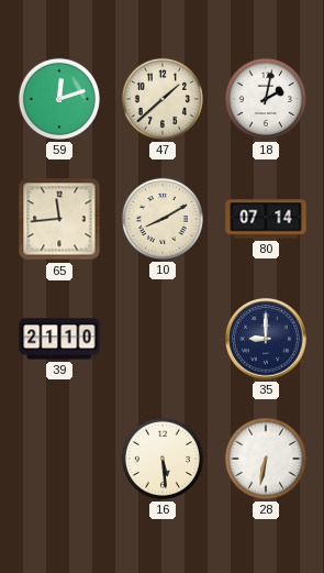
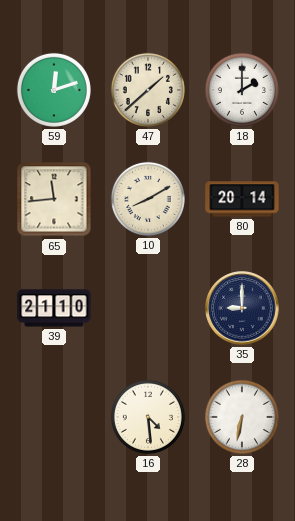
18: 2:02 -> 2:00 (242, 90)
80: 07:14 -> 20:14 (242, 199)
16: 5:29 -> 4:29 (148, 417)
